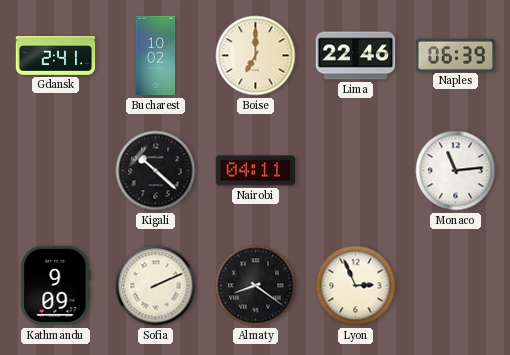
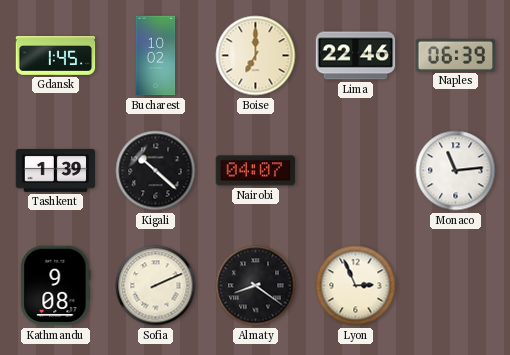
Gdansk: 2:41 -> 1:45 (56, 56)
Tashkent: none -> 1:39 (56, 170)
Nairobi: 04:11 -> 04:07 (256, 171)
Kathmandu: 9:09 -> 9:08 (56, 286)
